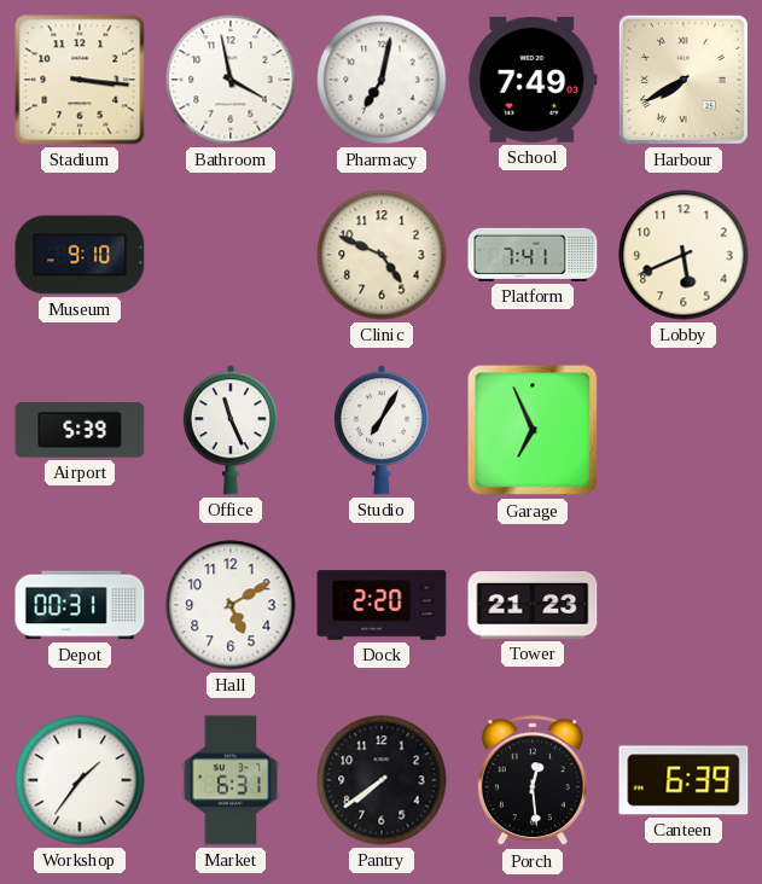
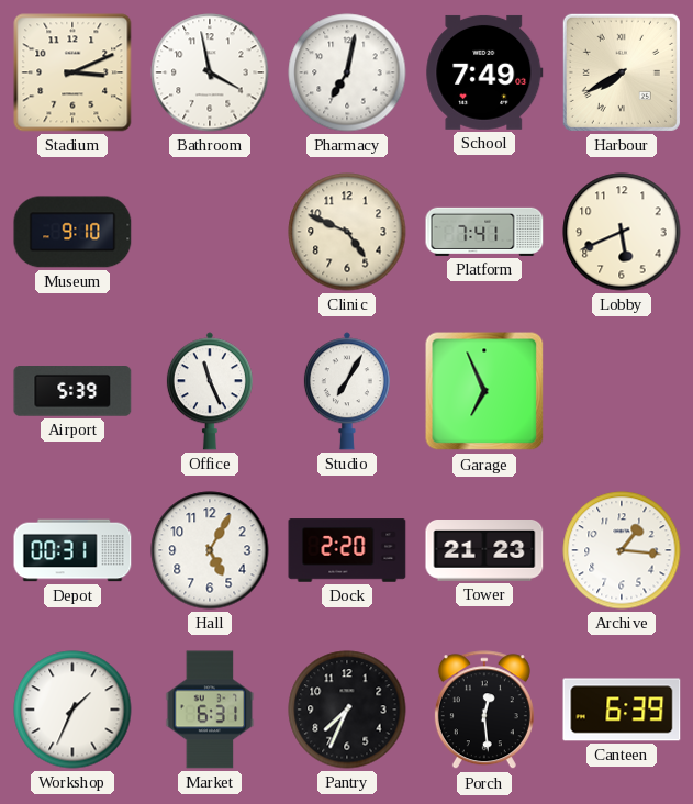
Stadium: 3:16 -> 3:11 (72, 72)
Hall: 5:10 -> 5:05 (210, 550)
Archive: none -> 1:16 (622, 550)
Workshop: 1:36 -> 1:34 (72, 710)
Pantry: 7:39 -> 7:34 (347, 710)
